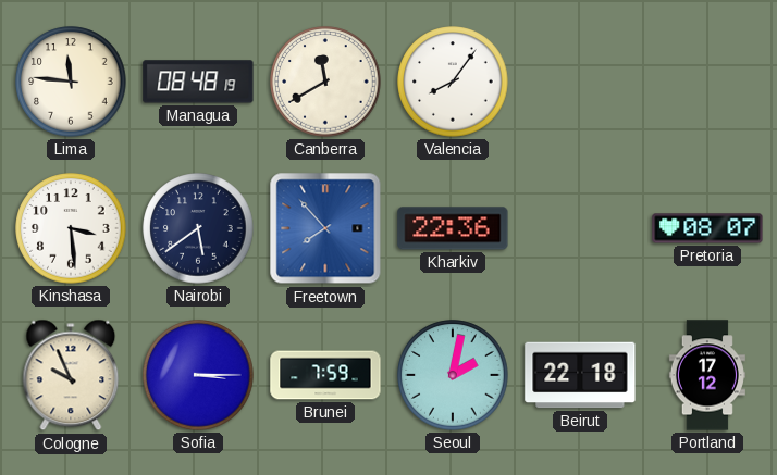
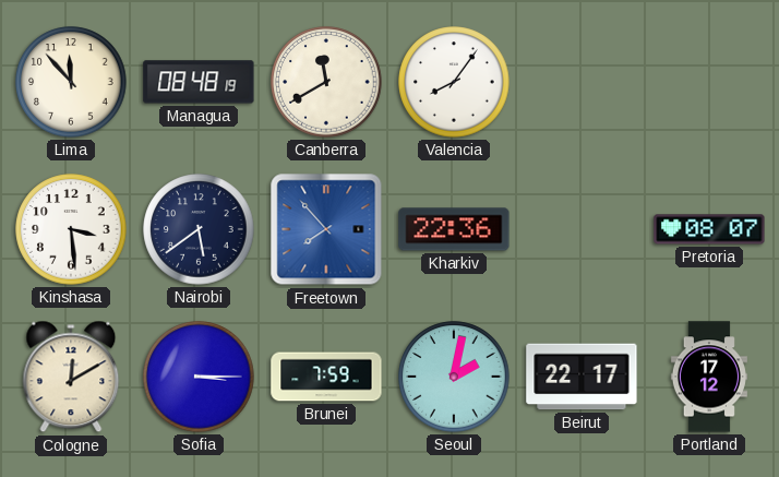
Lima: 11:46 -> 11:53 (71, 82)
Cologne: 9:56 -> 12:10 (71, 377)
Beirut: 22:18 -> 22:17 (582, 377)
